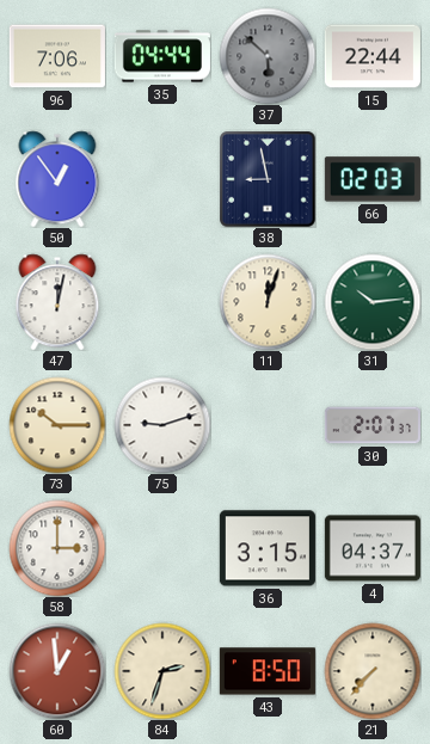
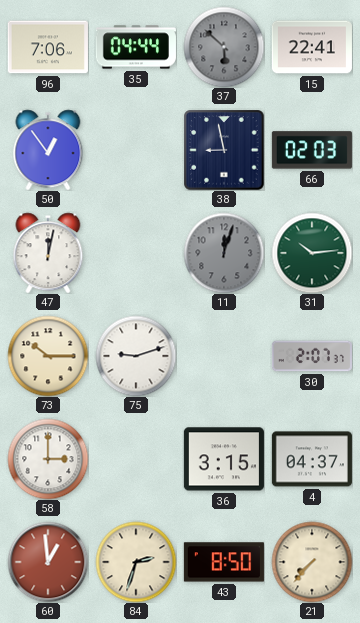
15: 22:44 -> 22:41 (312, 47)
11 dial: cream -> grey (224, 253)
